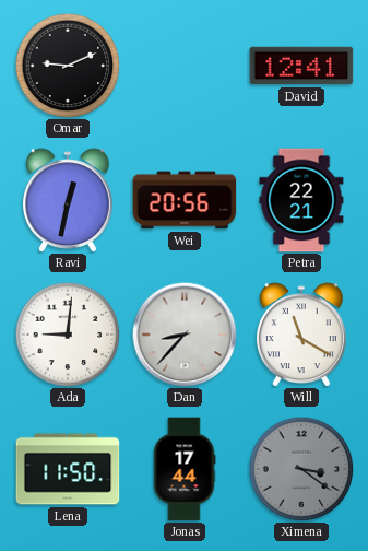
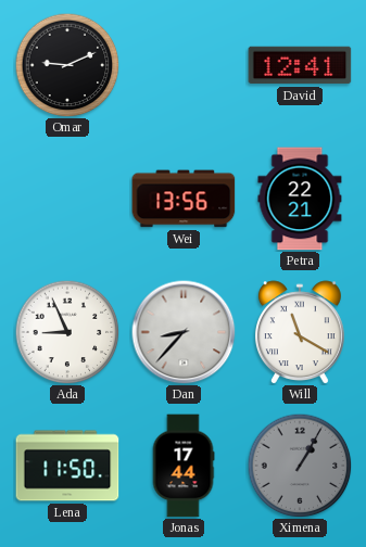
Ravi: 12:32 -> none (68, 200)
Wei: 20:56 -> 13:56 (184, 199)
Ada: 9:01 -> 8:56 (67, 332)
Ximena: 3:21 -> 1:05 (300, 466)
